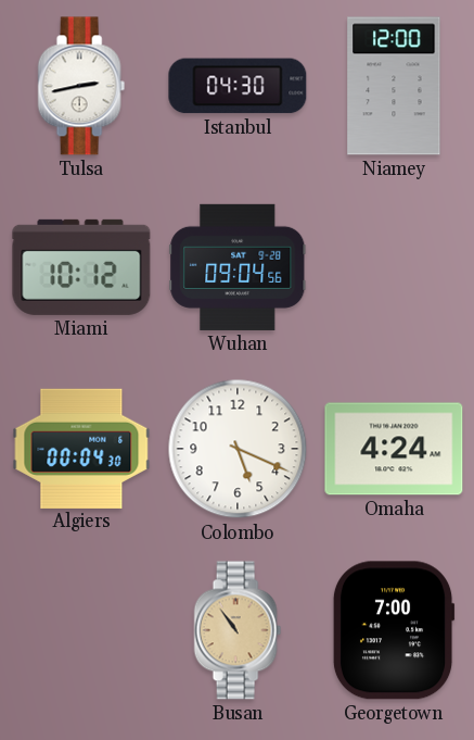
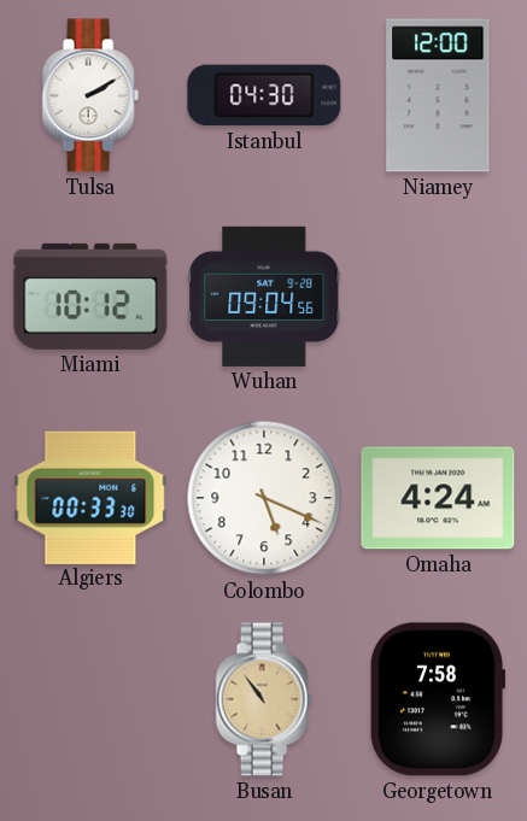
Tulsa: 2:43 -> 2:10 (90, 95)
Algiers: 00:04 -> 00:33 (90, 497)
Georgetown: 7:00 -> 7:58 (438, 699)
